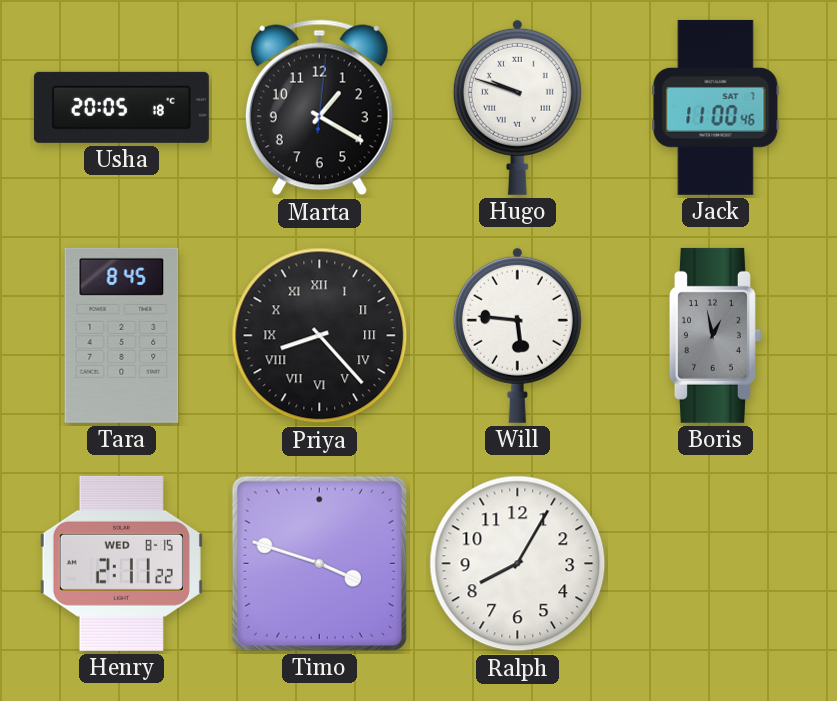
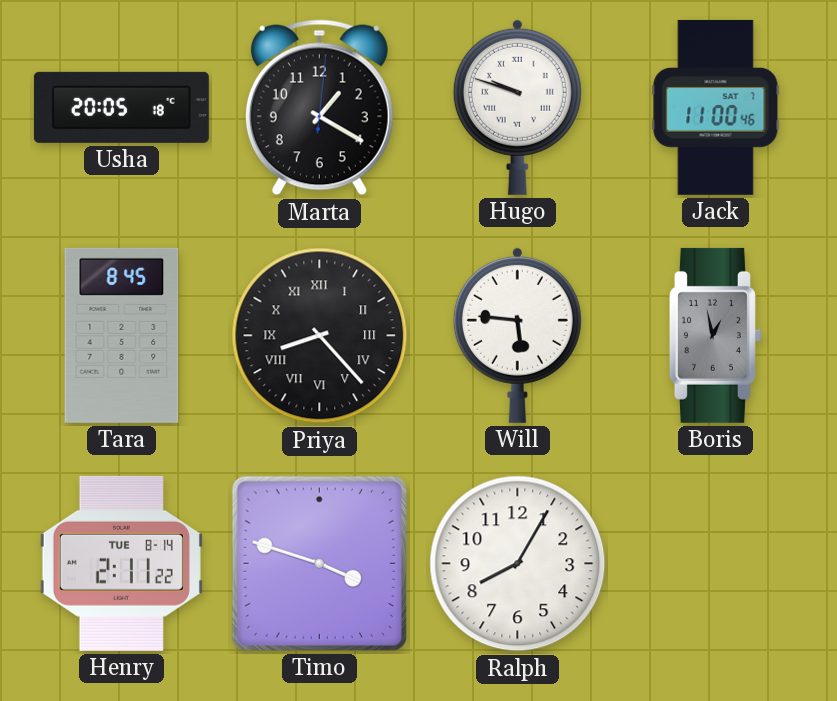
Henry date: WED 8-15 -> TUE 8-14 (121, 563)
